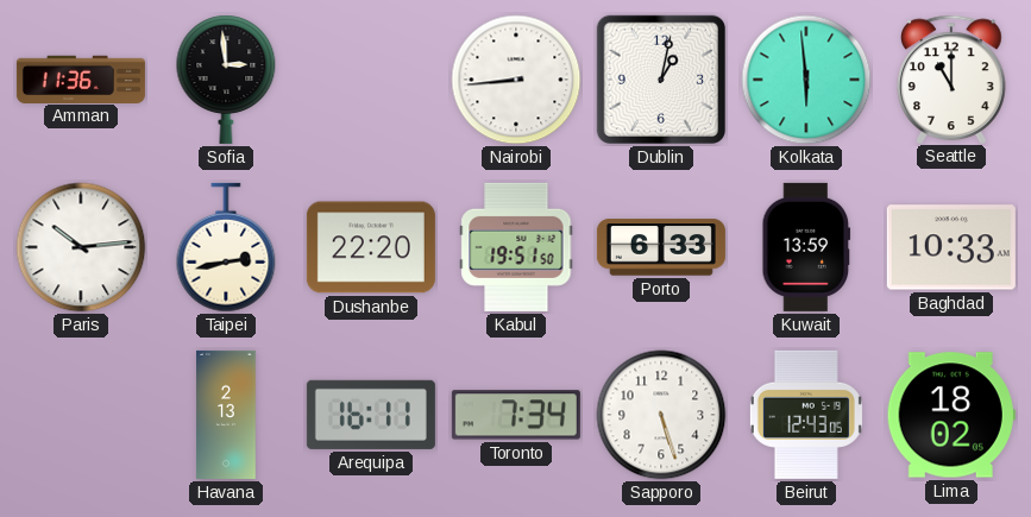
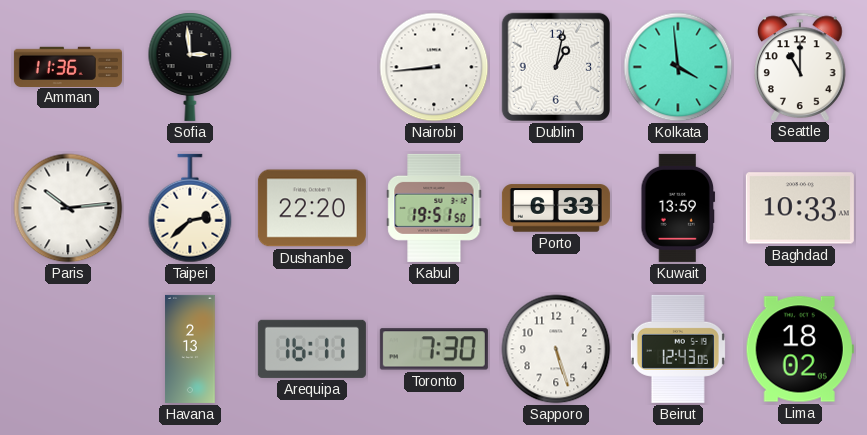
Kolkata: 5:59 -> 3:59 (678, 67)
Taipei: 2:43 -> 2:38 (190, 208)
Toronto: 7:34 -> 7:30 (434, 349)
